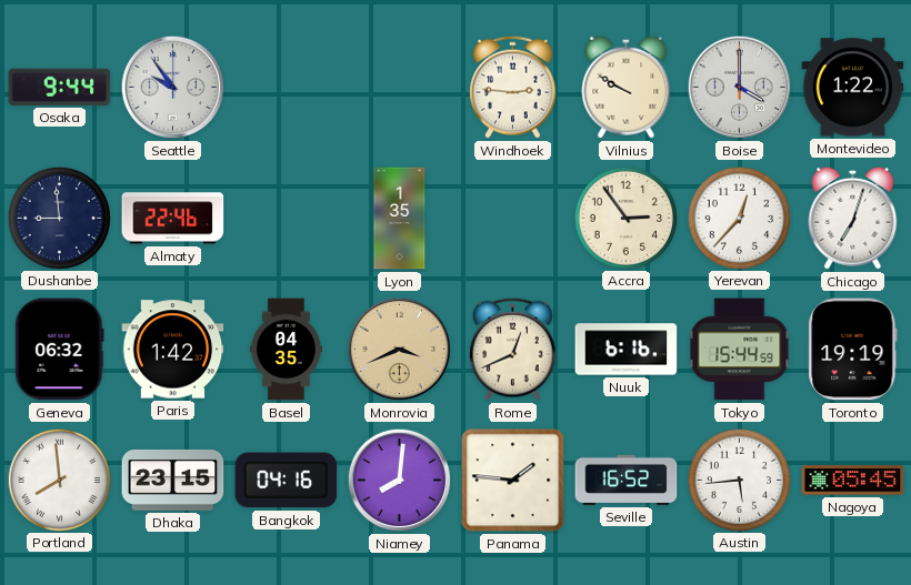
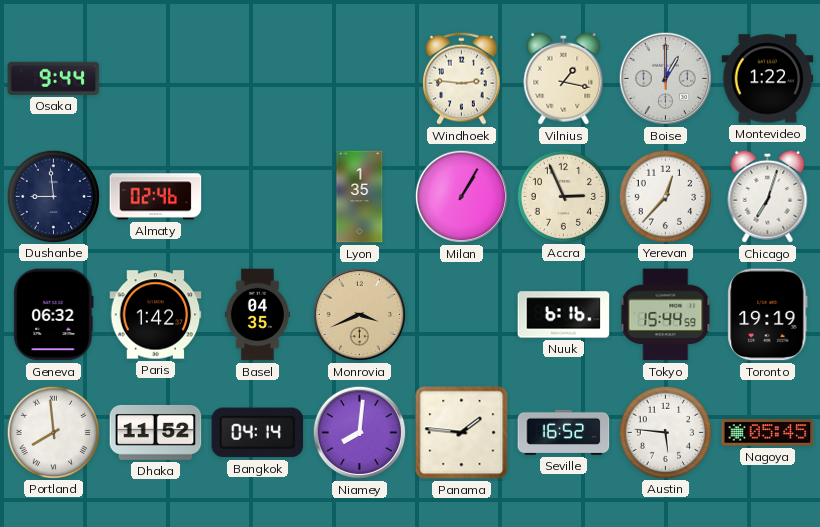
Seattle: 9:54 -> none (173, 88)
Vilnius: 9:50 -> 1:17 (564, 78)
Boise: 4:00 -> 1:00 (666, 79)
Almaty: 22:46 -> 02:46 (156, 197)
Milan: none -> 1:05 (462, 197)
Accra: 2:54 -> 2:56 (563, 196)
Rome: 12:41 -> none (513, 349)
Dhaka: 23:15 -> 11:52 (156, 432)
Bangkok: 04:16 -> 04:14 (258, 433)
Austin: 5:44 -> 5:46 (665, 432)
